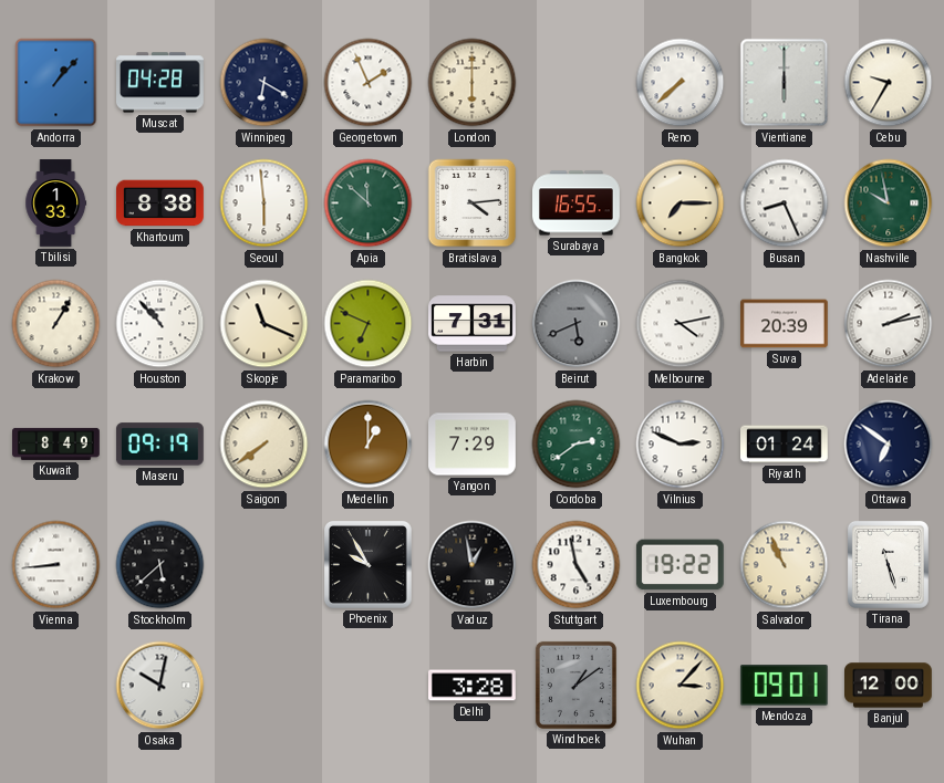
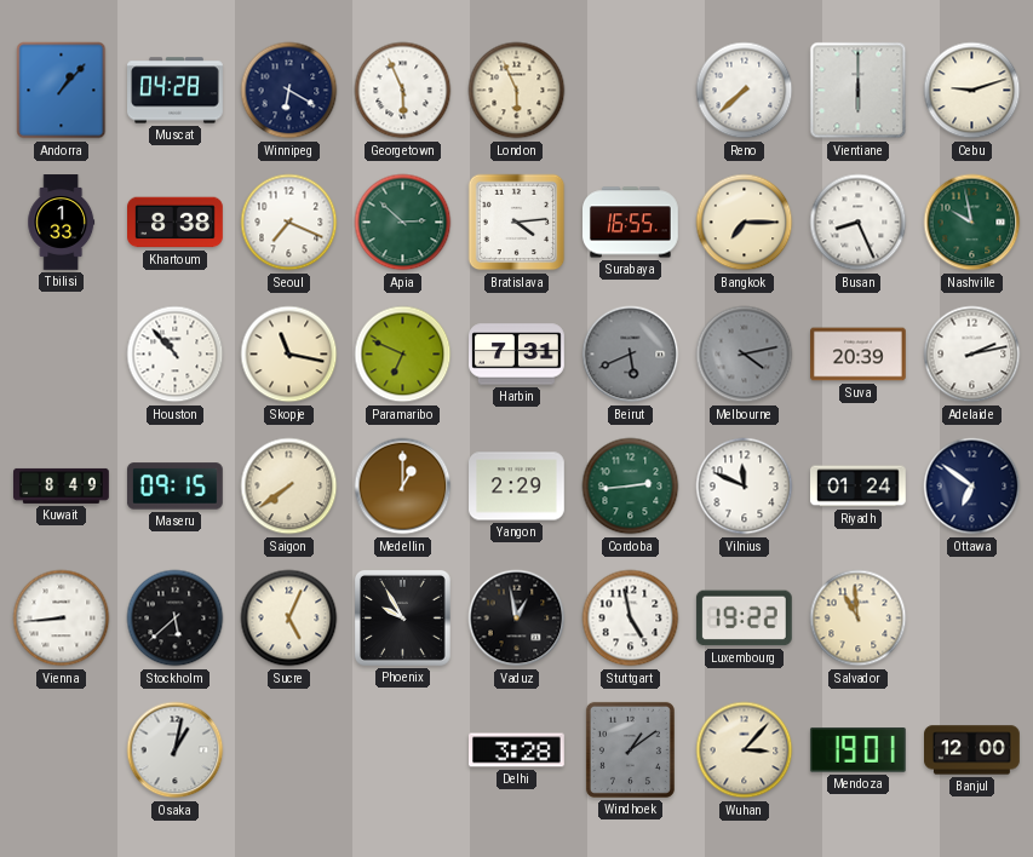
Georgetown: 1:56 -> 5:56 (403, 91)
London: 6:00 -> 5:56 (517, 91)
Cebu: 9:35 -> 9:12 (972, 91)
Seoul: 5:59 -> 7:19 (289, 223)
Apia: 11:52 -> 2:52 (403, 223)
Krakow: 1:05 -> none (56, 324)
Skopje: 11:19 -> 11:17 (289, 355)
Melbourne dial: white -> grey (745, 355)
Maseru: 09:19 -> 09:15 (174, 487)
Yangon: 7:29 -> 2:29 (517, 487)
Cordoba: 2:39 -> 2:44 (631, 487)
Vilnius: 2:49 -> 11:49 (745, 487)
Sucre: none -> 5:04 (289, 619)
Salvador: 10:56 -> 10:59 (859, 619)
Tirana: 11:27 -> none (888, 564)
Osaka: 10:02 -> 1:02 (176, 750)
Mendoza: 09:01 -> 19:01 (857, 750)
